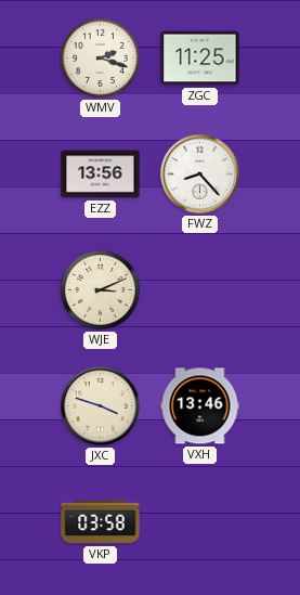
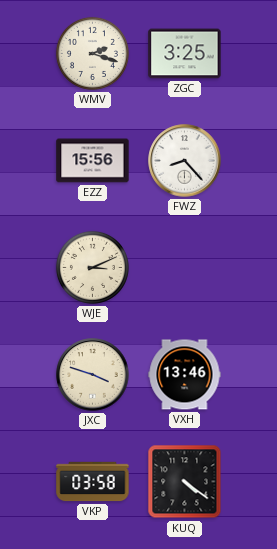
ZGC: 11:25 -> 3:25 (185, 54)
EZZ: 13:56 -> 15:56 (93, 161)
KUQ: none -> 4:21 (185, 482)
